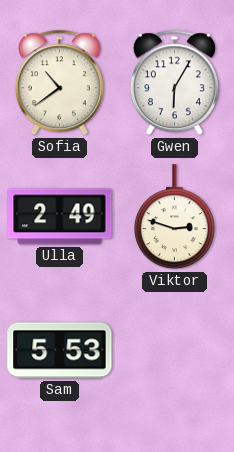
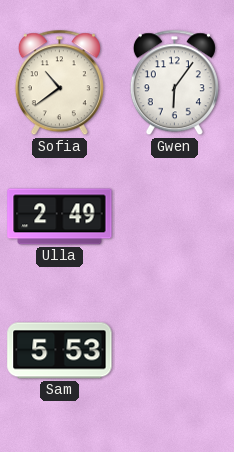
Gwen: 6:05 -> 6:06 (174, 83)
Viktor: 2:48 -> none (174, 217)
